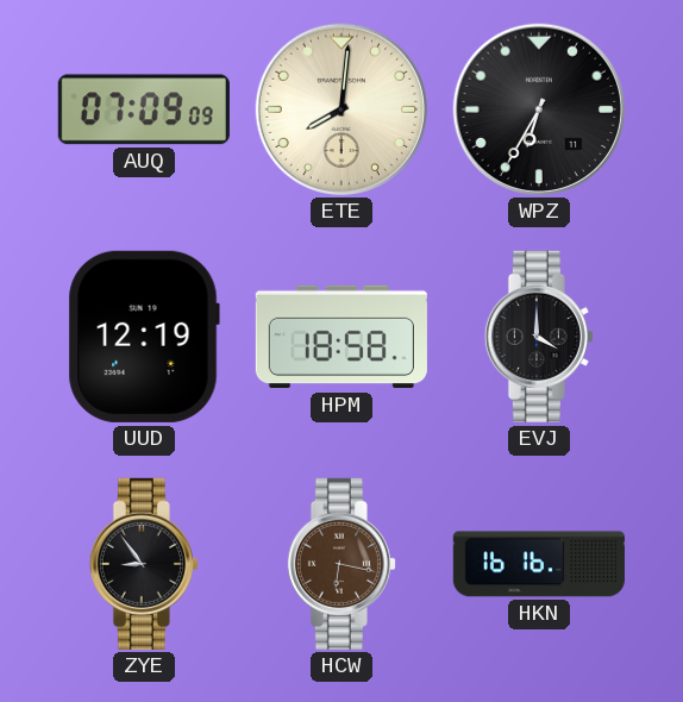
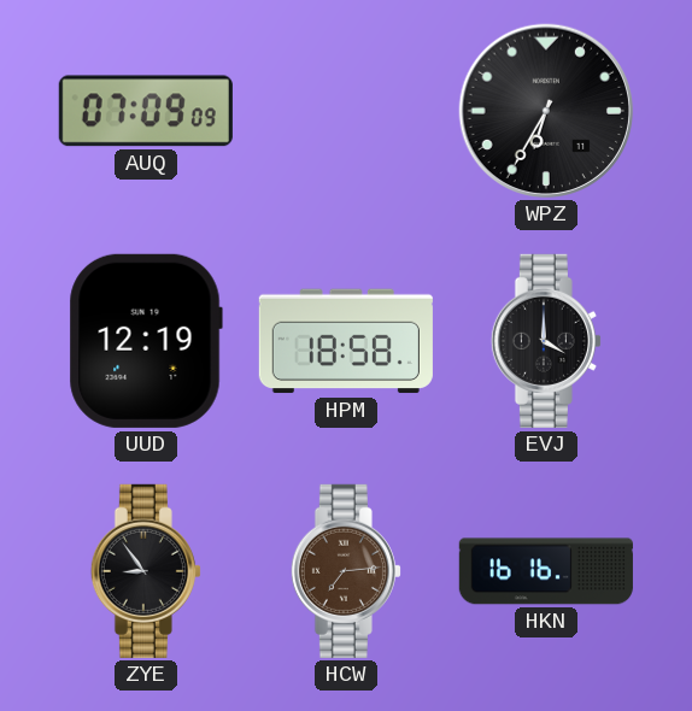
ETE: 8:01 -> none (342, 109)
HCW: 6:17 -> 7:14 (346, 571)
